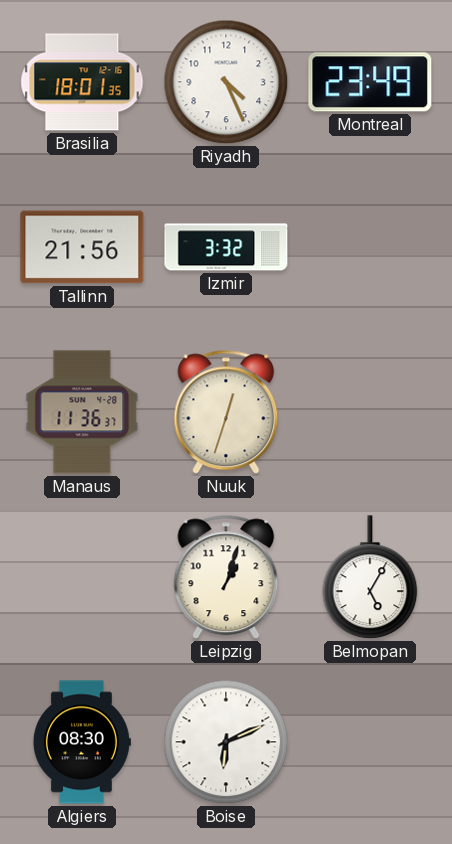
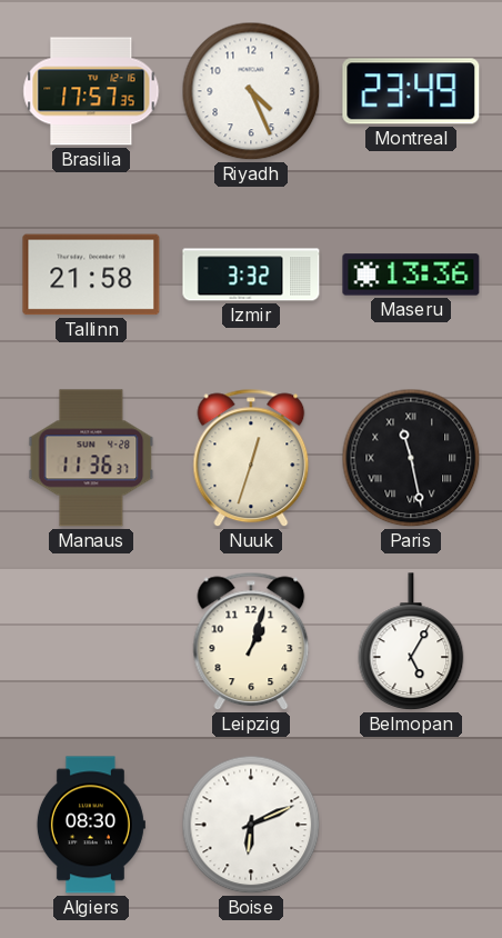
Brasilia: 18:01 -> 17:57 (91, 91)
Tallinn: 21:56 -> 21:58 (91, 275)
Maseru: none -> 13:36 (411, 275)
Paris: none -> 11:28 (411, 458)
